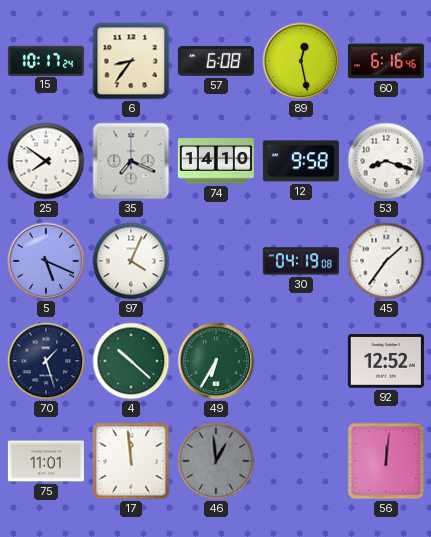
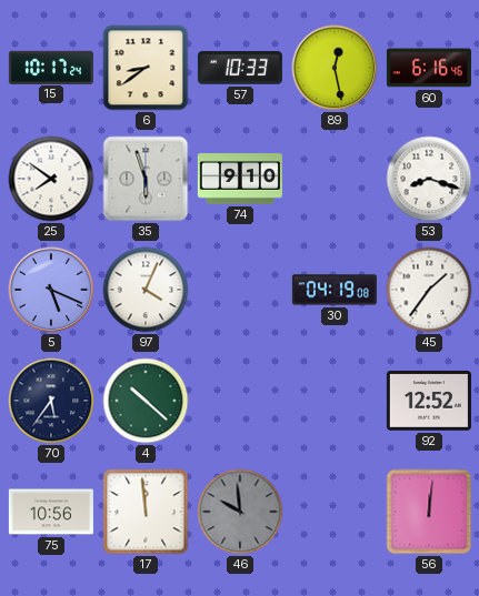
6: 8:36 -> 8:39 (146, 68)
57: 6:08 -> 10:33 (240, 68)
35: 7:19 -> 5:57 (146, 179)
74: 14:10 -> 9:10 (240, 180)
12: 9:58 -> none (301, 161)
70: 1:27 -> 5:36 (51, 401)
49: 6:35 -> none (216, 361)
75: 11:01 -> 10:56 (51, 512)
46: 12:59 -> 9:59 (240, 512)
